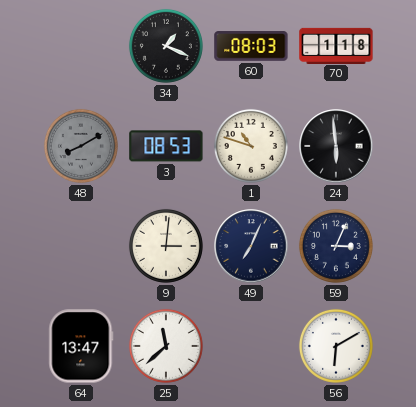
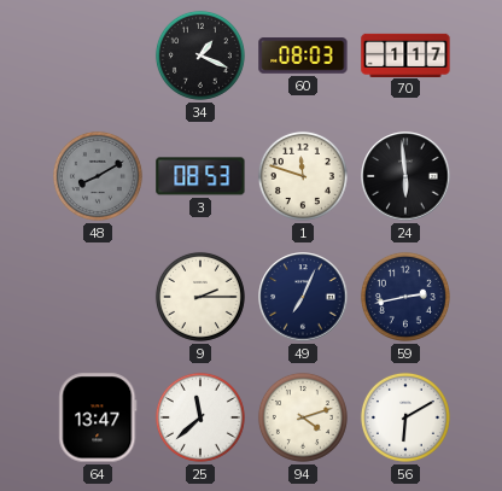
70: 1:18 -> 1:17 (405, 54)
1: 10:48 -> 11:48 (303, 176)
9: 3:01 -> 2:15 (200, 297)
59: 3:04 -> 2:43 (405, 297)
94: none -> 4:12 (303, 417)
